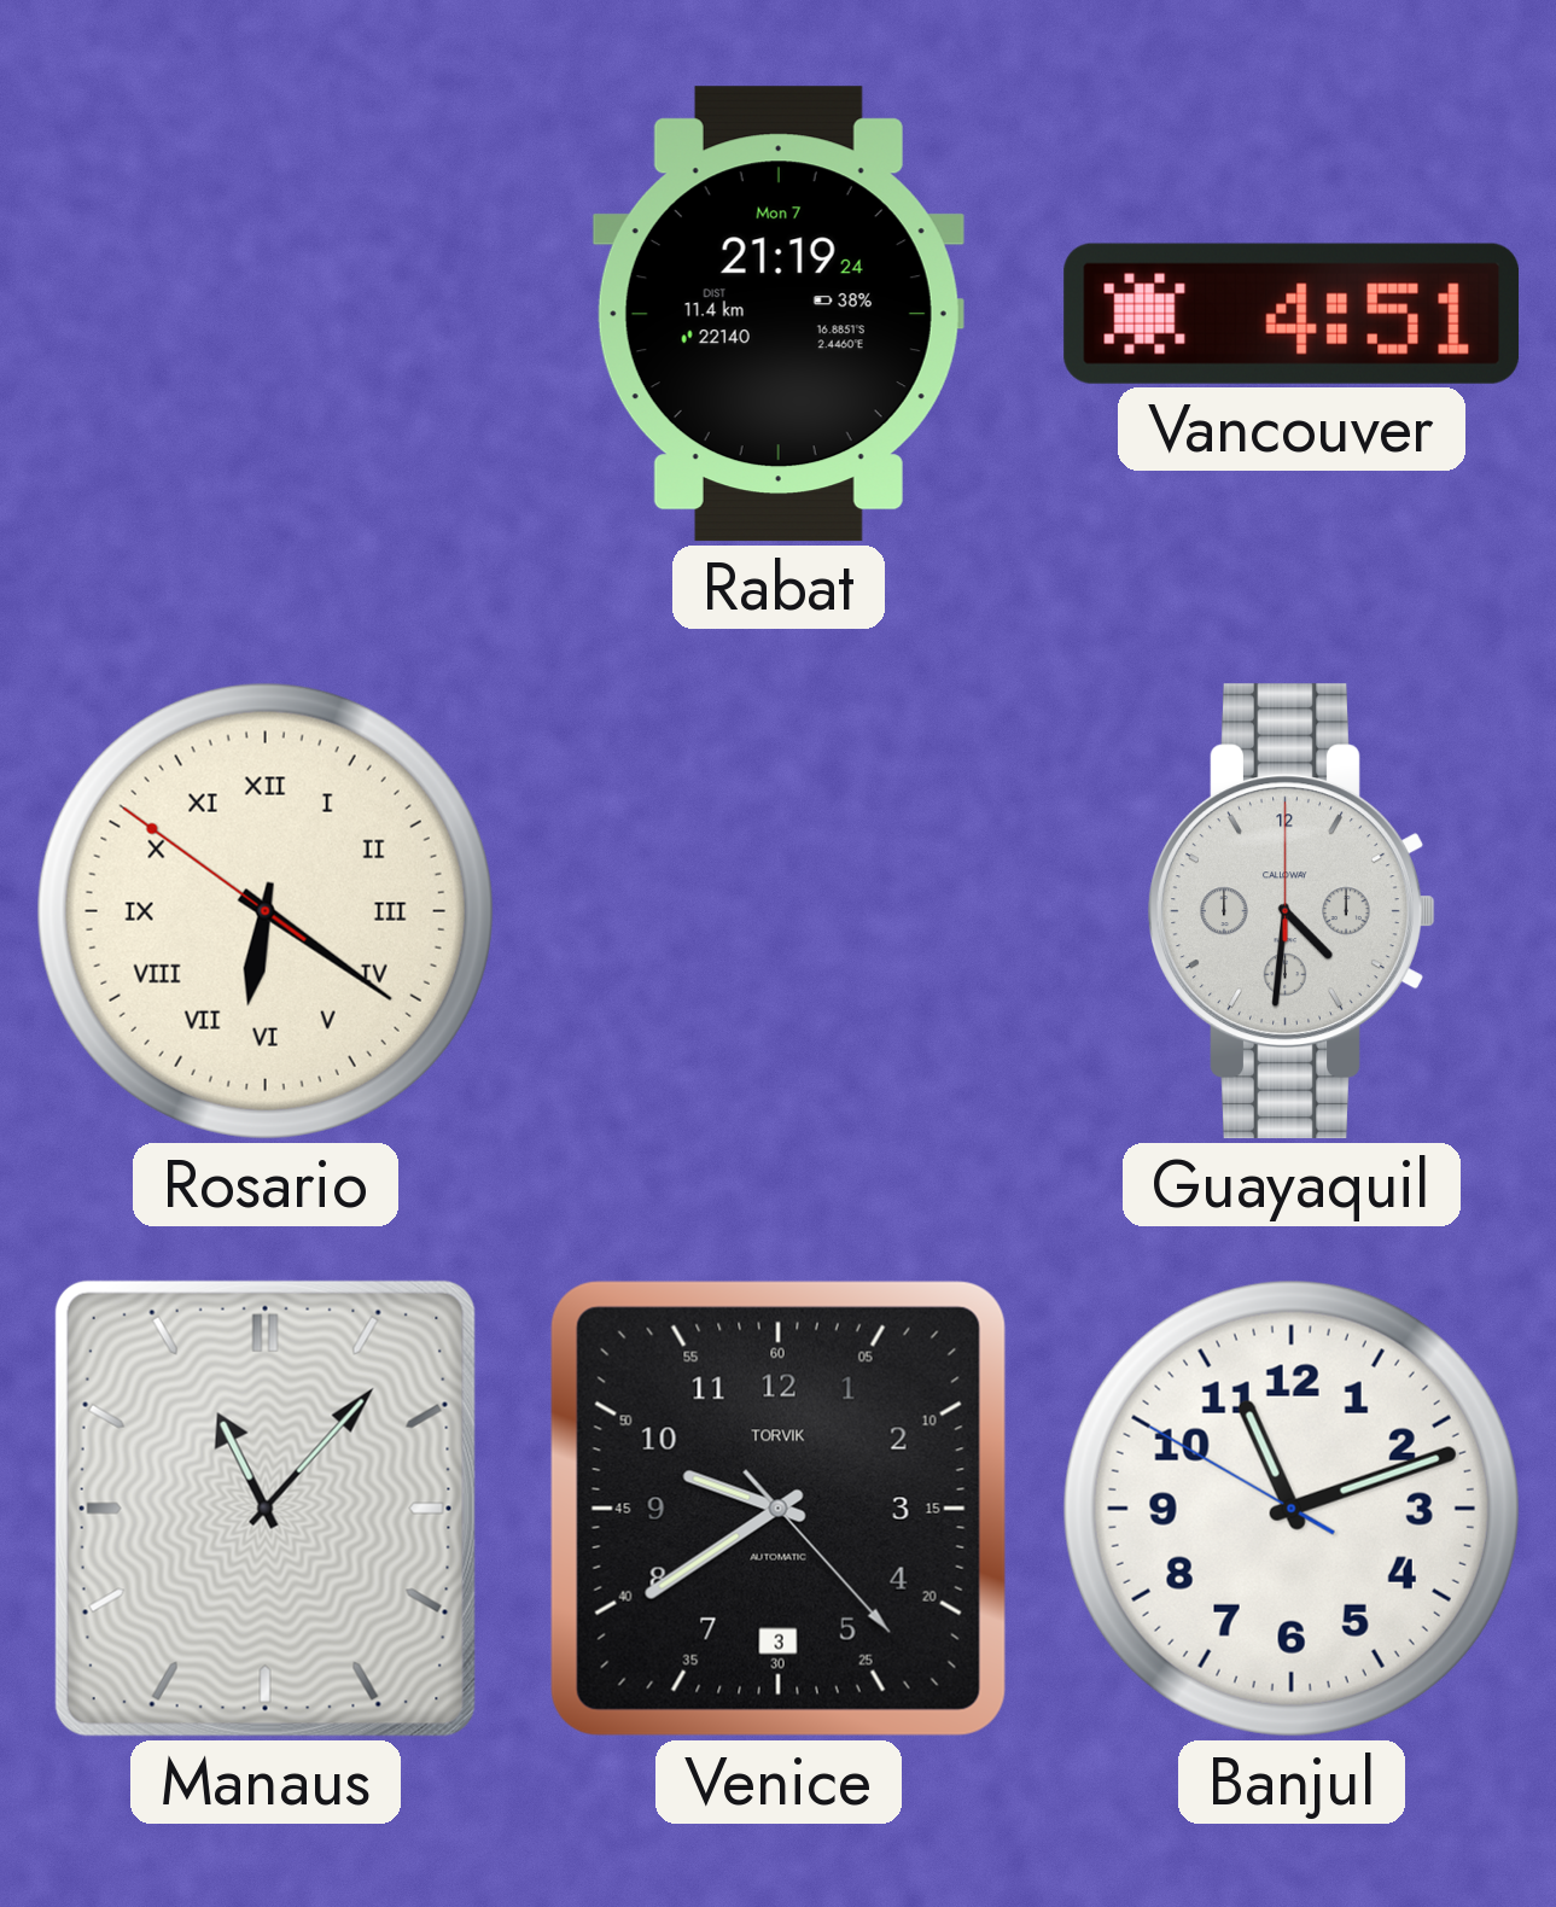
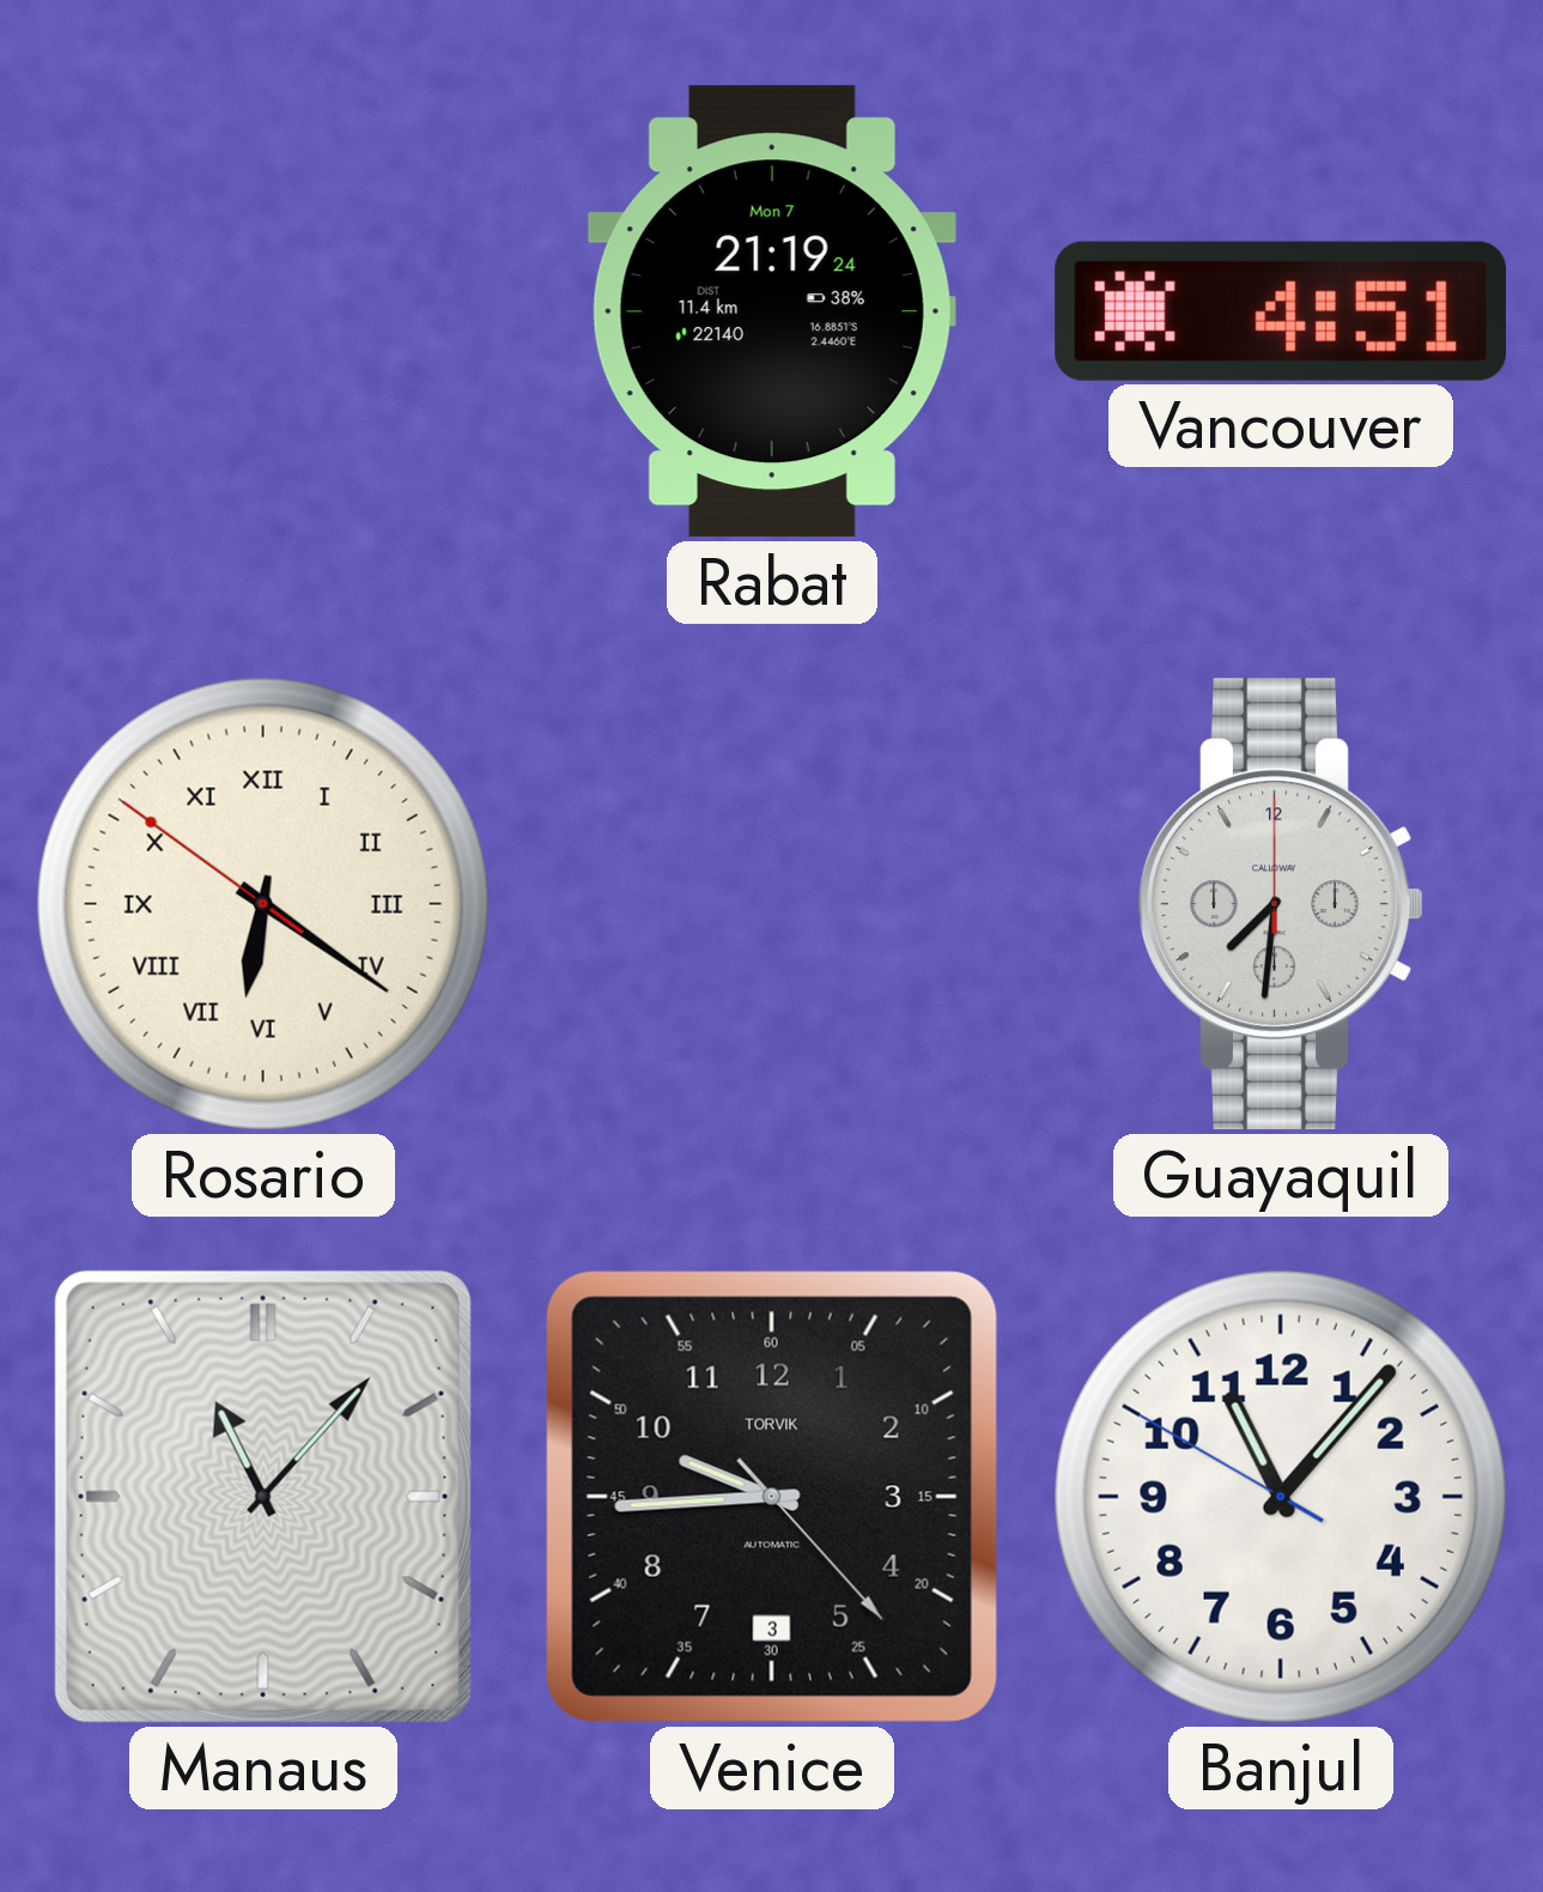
Guayaquil: 4:31 -> 7:31 (1281, 904)
Venice: 9:39 -> 9:44 (772, 1497)
Banjul: 11:11 -> 11:06 (1281, 1497)
